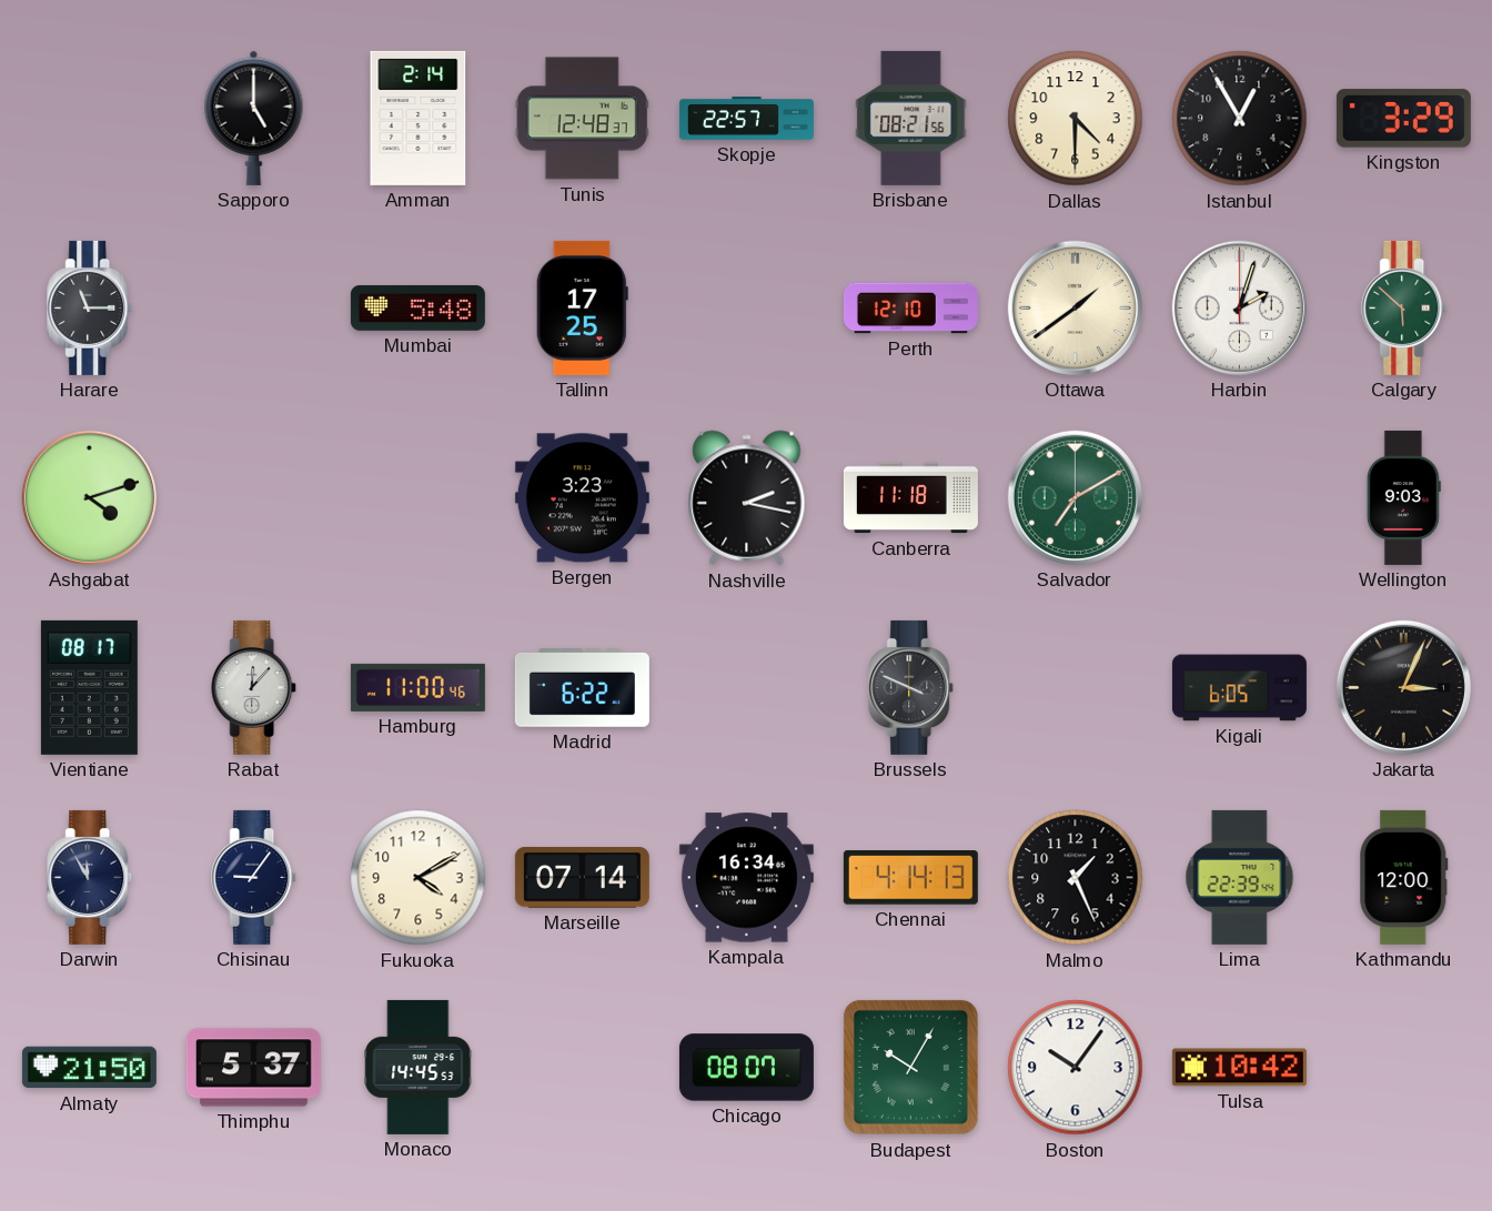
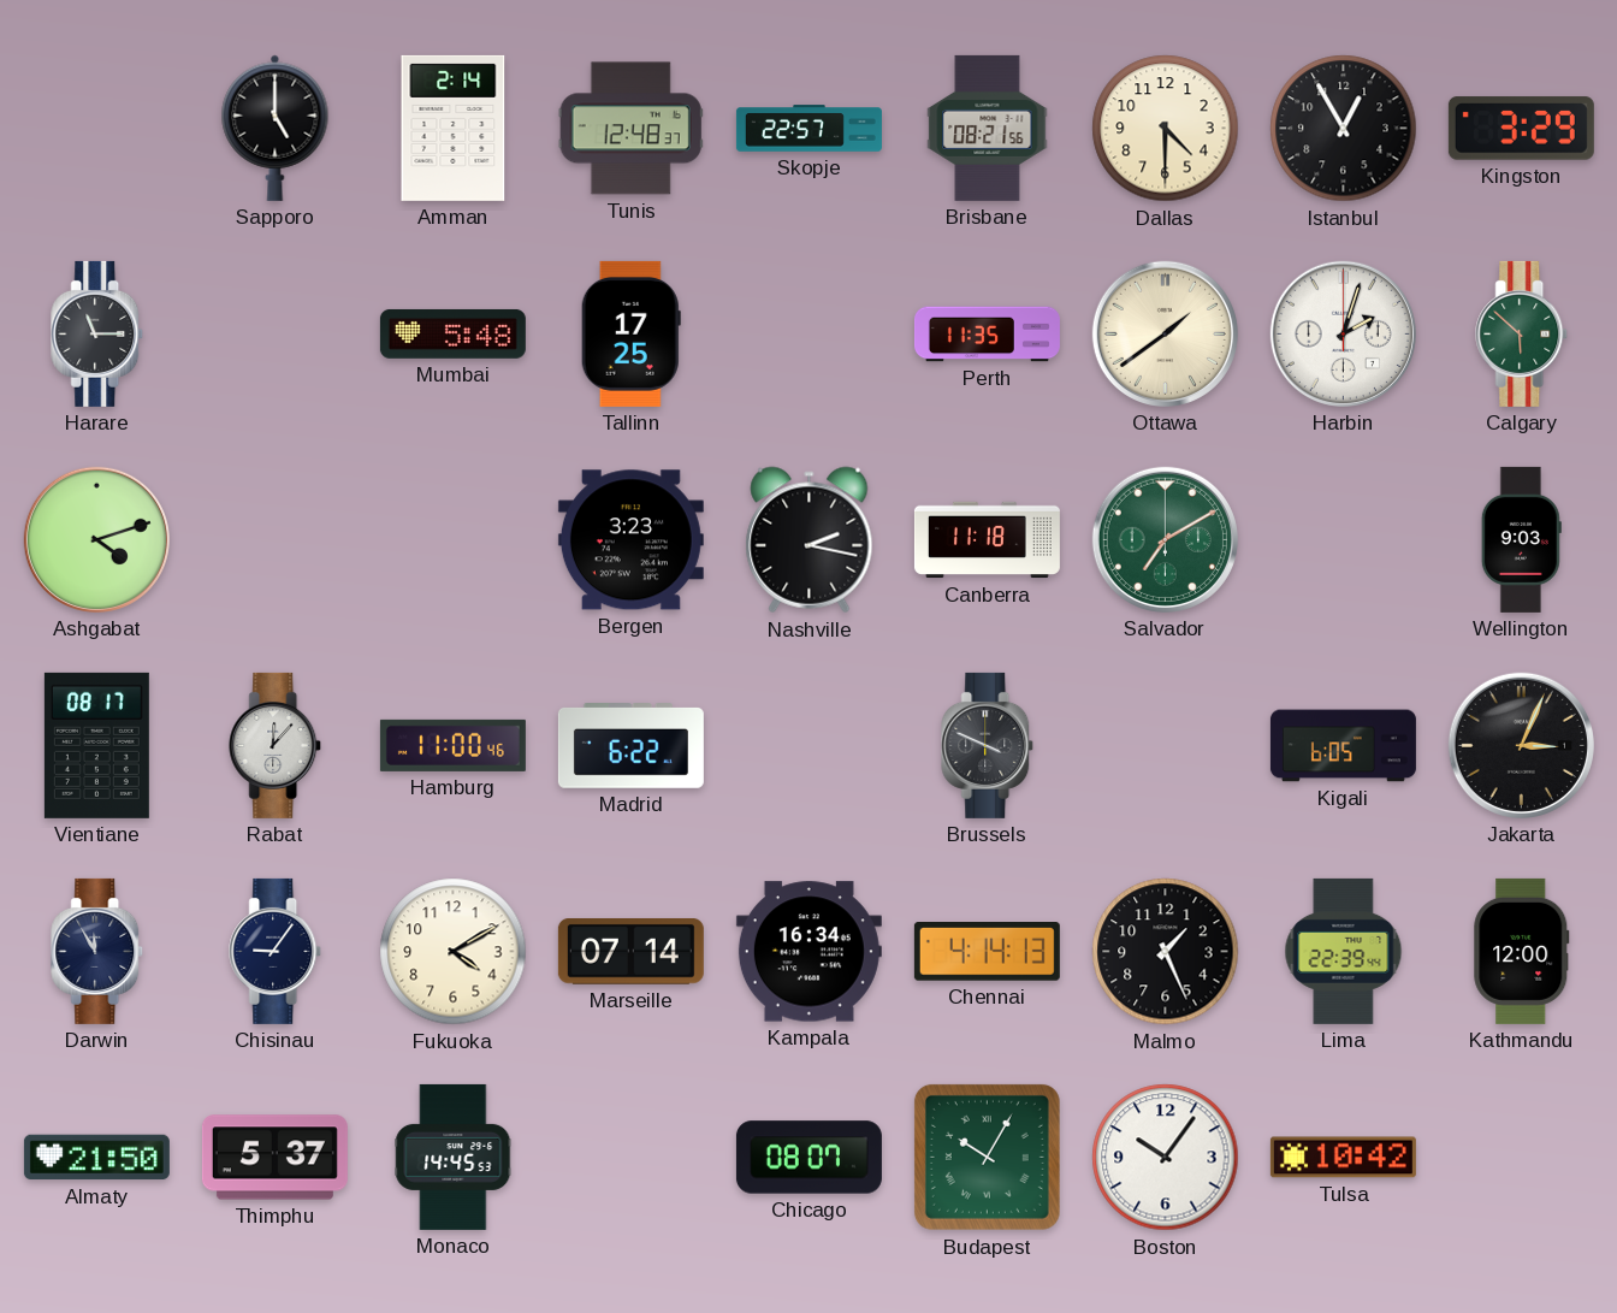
Perth: 12:10 -> 11:35 (987, 335)
